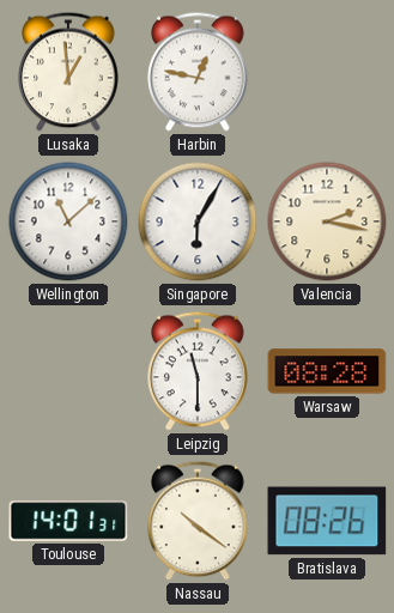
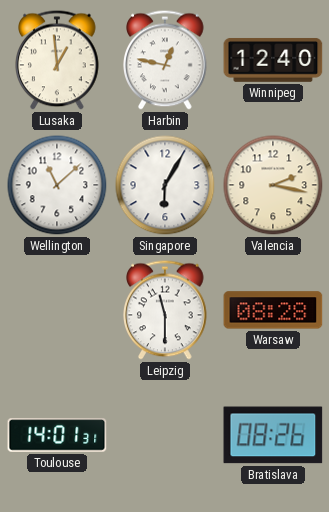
Winnipeg: none -> 12:40 (273, 60)
Nassau: 10:21 -> none (198, 521)
